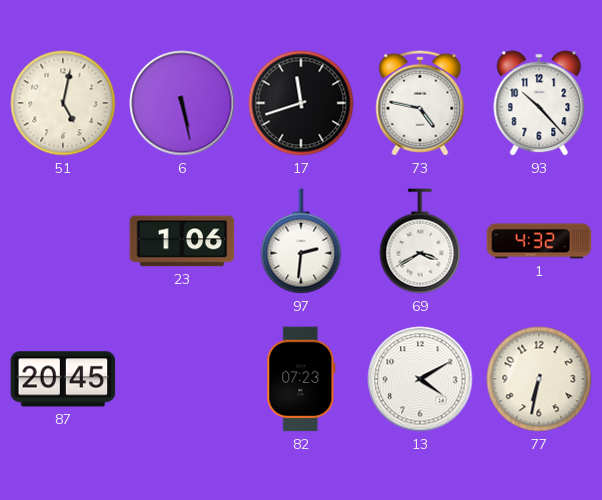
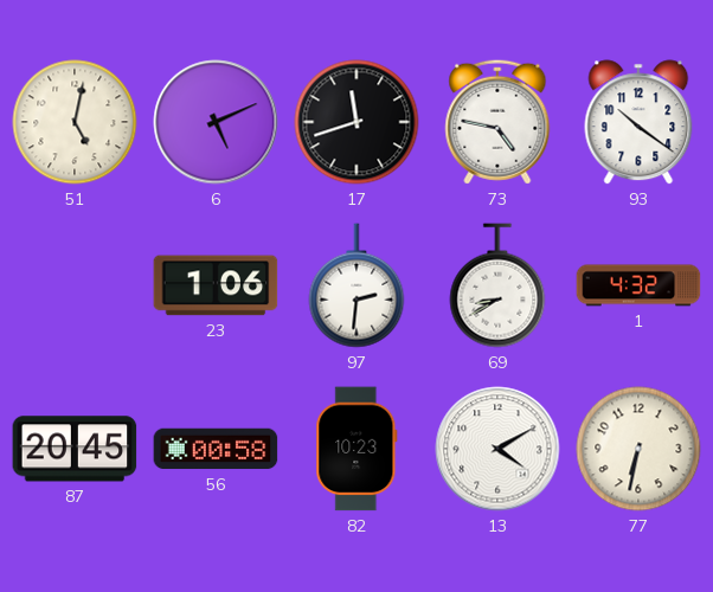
6: 5:28 -> 5:11 (216, 122)
93: 10:23 -> 10:21 (638, 122)
69: 3:40 -> 8:40 (497, 285)
56: none -> 00:58 (216, 449)
82: 07:23 -> 10:23 (356, 449)
